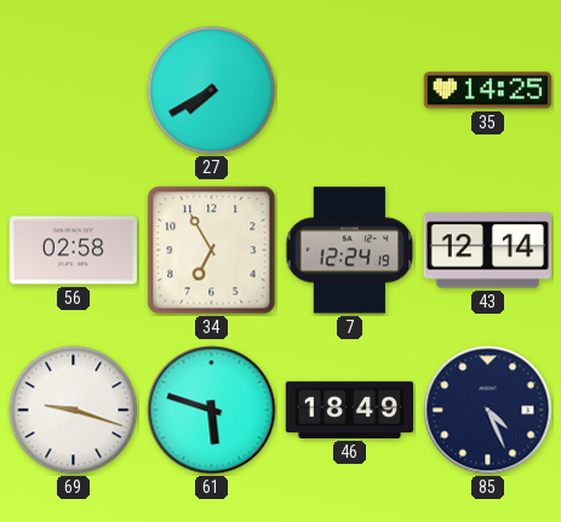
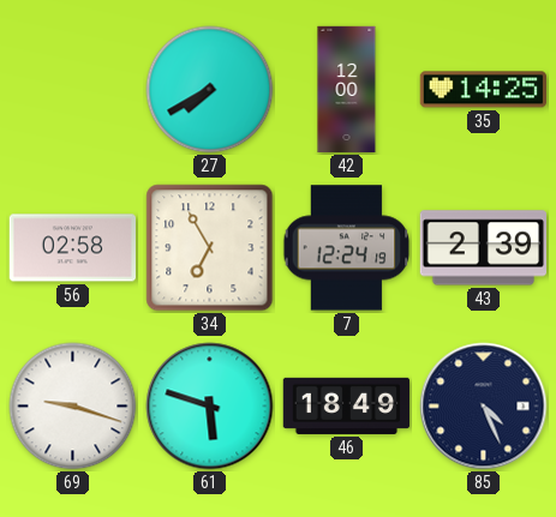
42: none -> 12:00 (347, 90)
43: 12:14 -> 2:39 (483, 248)
